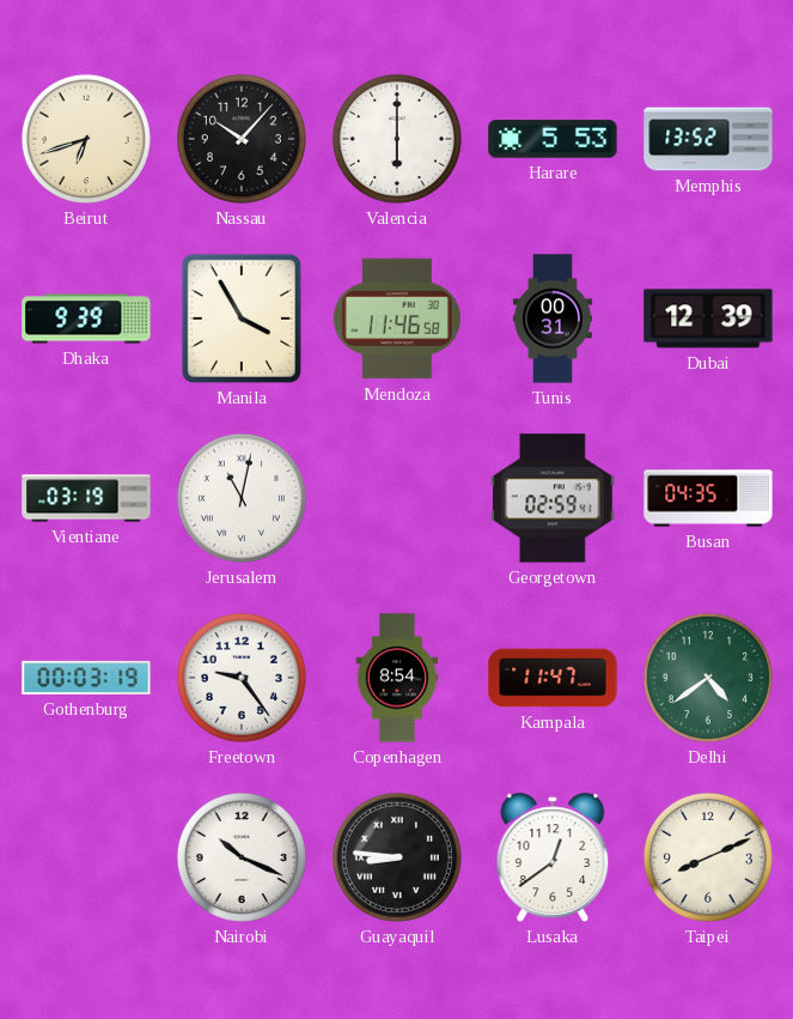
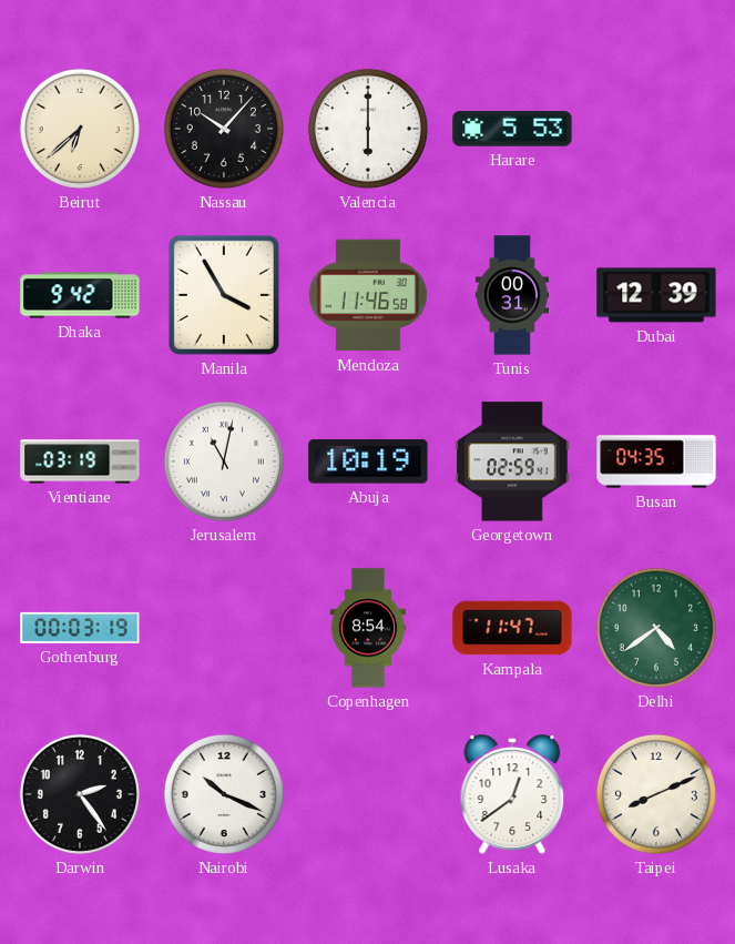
Beirut: 6:42 -> 6:38 (80, 129)
Memphis: 13:52 -> none (708, 139)
Dhaka: 9:39 -> 9:42 (80, 295)
Abuja: none -> 10:19 (368, 461)
Freetown: 9:24 -> none (242, 678)
Darwin: none -> 2:24 (80, 794)
Guayaquil: 8:46 -> none (397, 857)
